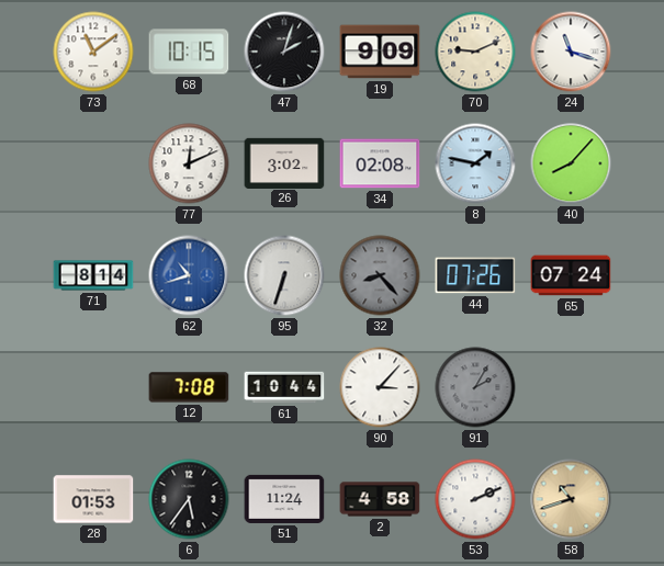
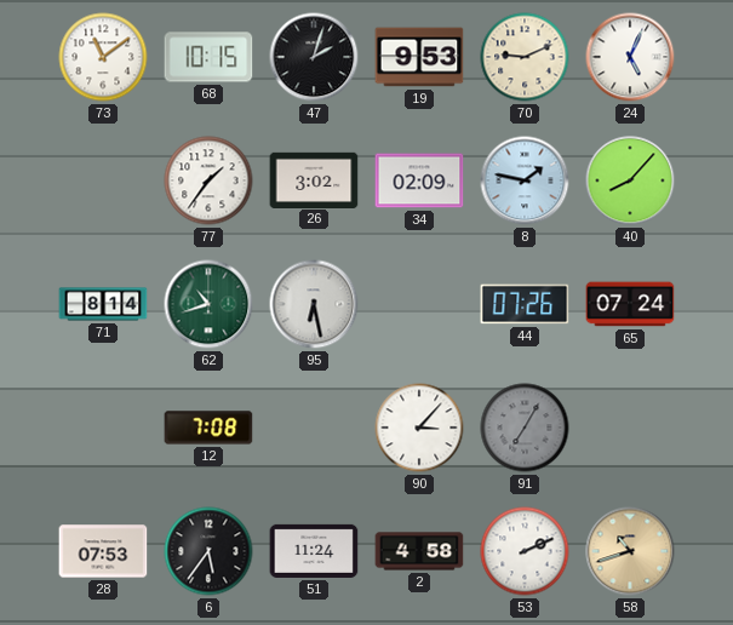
19: 9:09 -> 9:53 (419, 57)
24: 11:18 -> 5:04 (630, 57)
77: 12:11 -> 1:36 (208, 180)
34: 02:08 -> 02:09 (419, 180)
62 dial: blue -> green (208, 304)
95: 6:33 -> 6:28 (314, 304)
32: 8:23 -> none (380, 275)
61: 10:44 -> none (284, 387)
91: 2:05 -> 7:05 (525, 428)
28: 01:53 -> 07:53 (103, 551)
